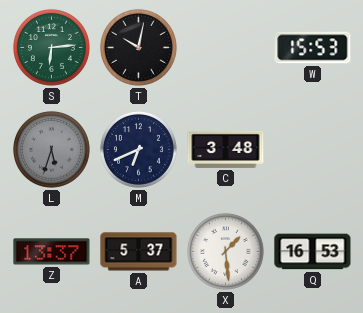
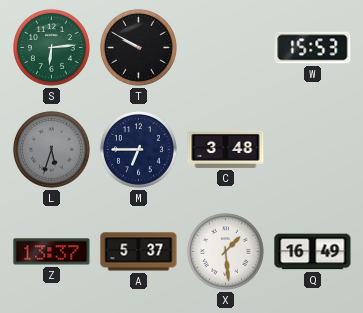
T: 10:02 -> 9:50 (138, 47)
M: 6:41 -> 6:45 (138, 149)
Q: 16:53 -> 16:49 (313, 252)
